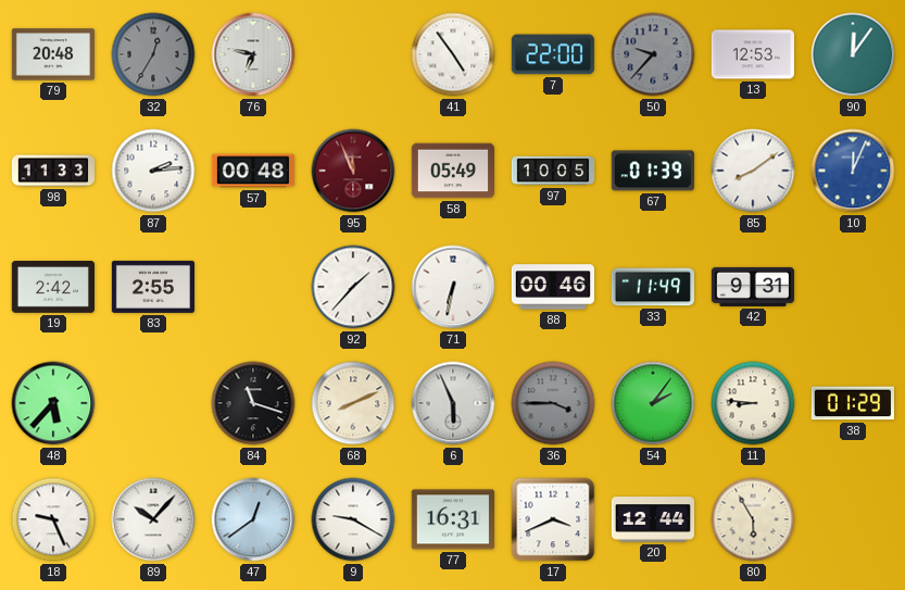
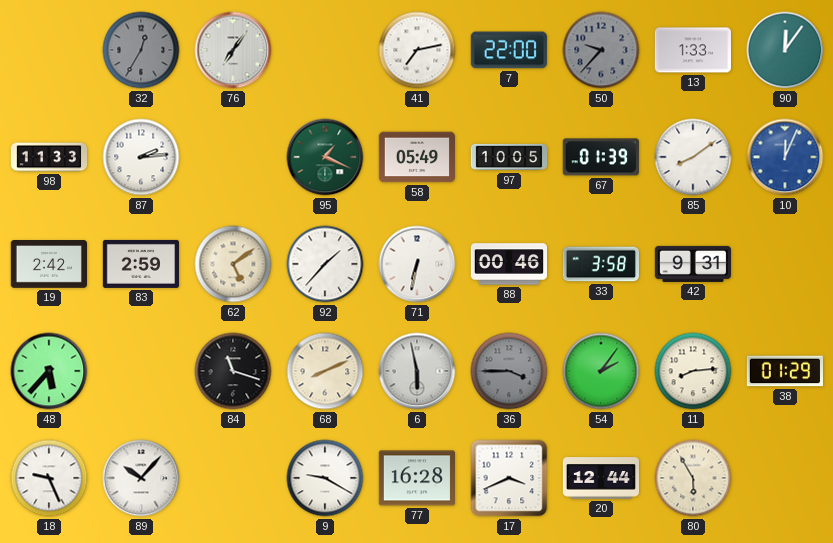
79: 20:48 -> none (52, 54)
76: 6:47 -> 7:06 (233, 50)
41: 4:54 -> 7:13 (417, 50)
13: 12:53 -> 1:33 (692, 50)
57: 00:48 -> none (253, 171)
95: 11:56 -> 1:19 (325, 157)
95 dial: burgundy -> green (325, 157)
83: 2:55 -> 2:59 (140, 264)
62: none -> 5:09 (233, 264)
33: 11:49 -> 3:58 (600, 264)
6: 5:56 -> 5:58 (417, 371)
11: 8:46 -> 8:14 (693, 371)
47: 12:39 -> none (253, 519)
77: 16:31 -> 16:28 (416, 478)
